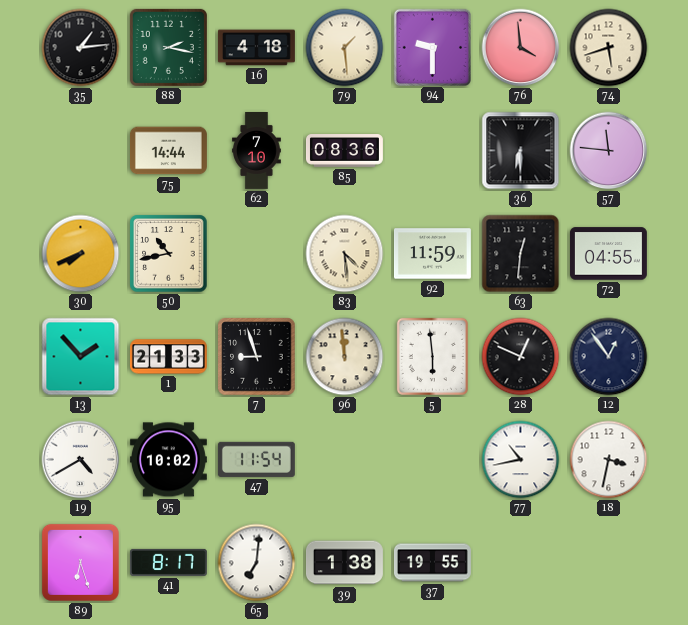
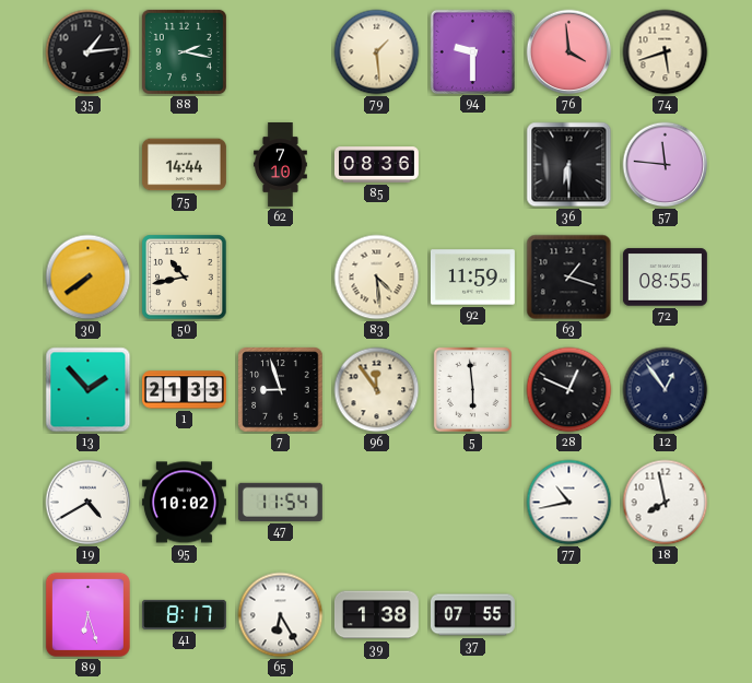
16: 4:18 -> none (256, 48)
30: 7:41 -> 7:39 (89, 278)
63: 12:31 -> 1:18 (569, 278)
72: 04:55 -> 08:55 (665, 278)
96: 11:59 -> 11:54 (377, 390)
18: 3:32 -> 7:58 (666, 503)
65: 7:01 -> 6:25 (281, 615)
37: 19:55 -> 07:55 (472, 615)
